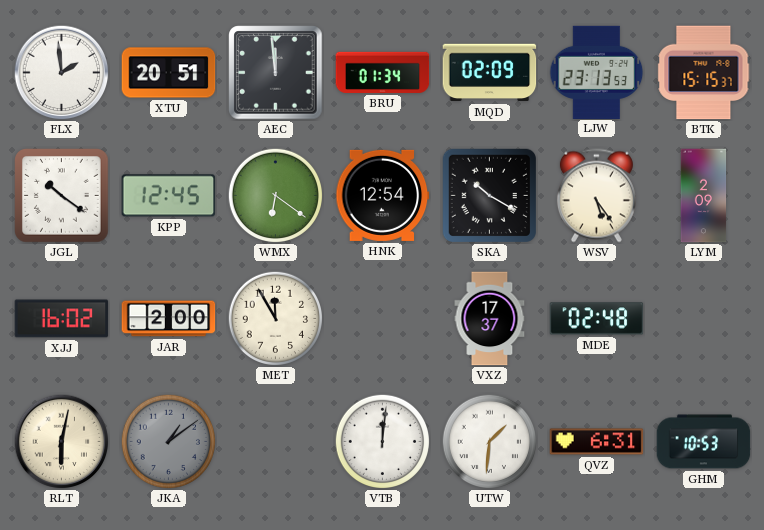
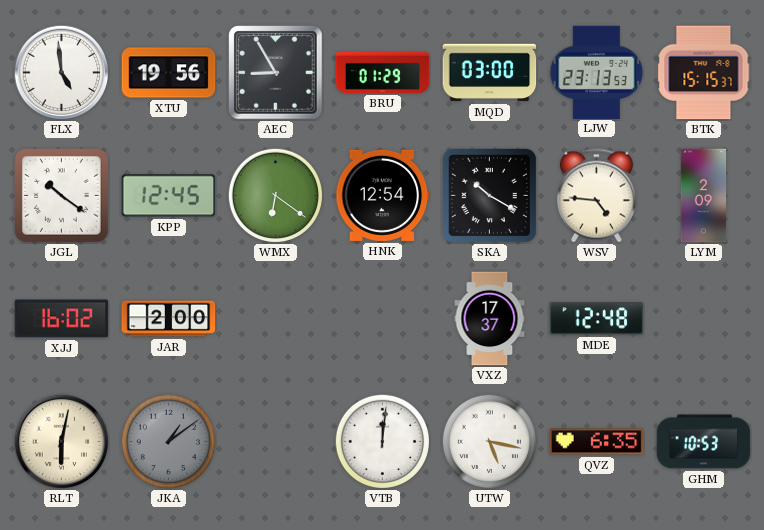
FLX: 1:59 -> 4:59 (61, 72)
XTU: 20:51 -> 19:56 (169, 73)
AEC: 11:59 -> 8:55 (276, 73)
BRU: 01:34 -> 01:29 (383, 72)
MQD: 02:09 -> 03:00 (490, 73)
WSV: 5:24 -> 4:46 (596, 196)
MET: 11:55 -> none (275, 318)
MDE: 02:48 -> 12:48 (597, 319)
UTW: 1:31 -> 5:17 (489, 441)
QVZ: 6:31 -> 6:35 (597, 442)
